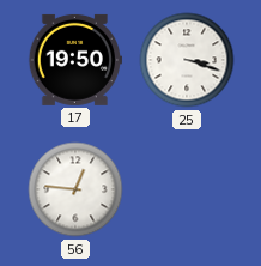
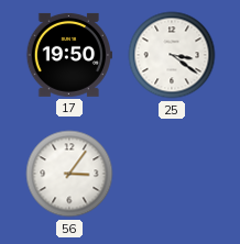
25: 3:18 -> 3:21 (172, 55)
56: 12:46 -> 3:06 (69, 174)
